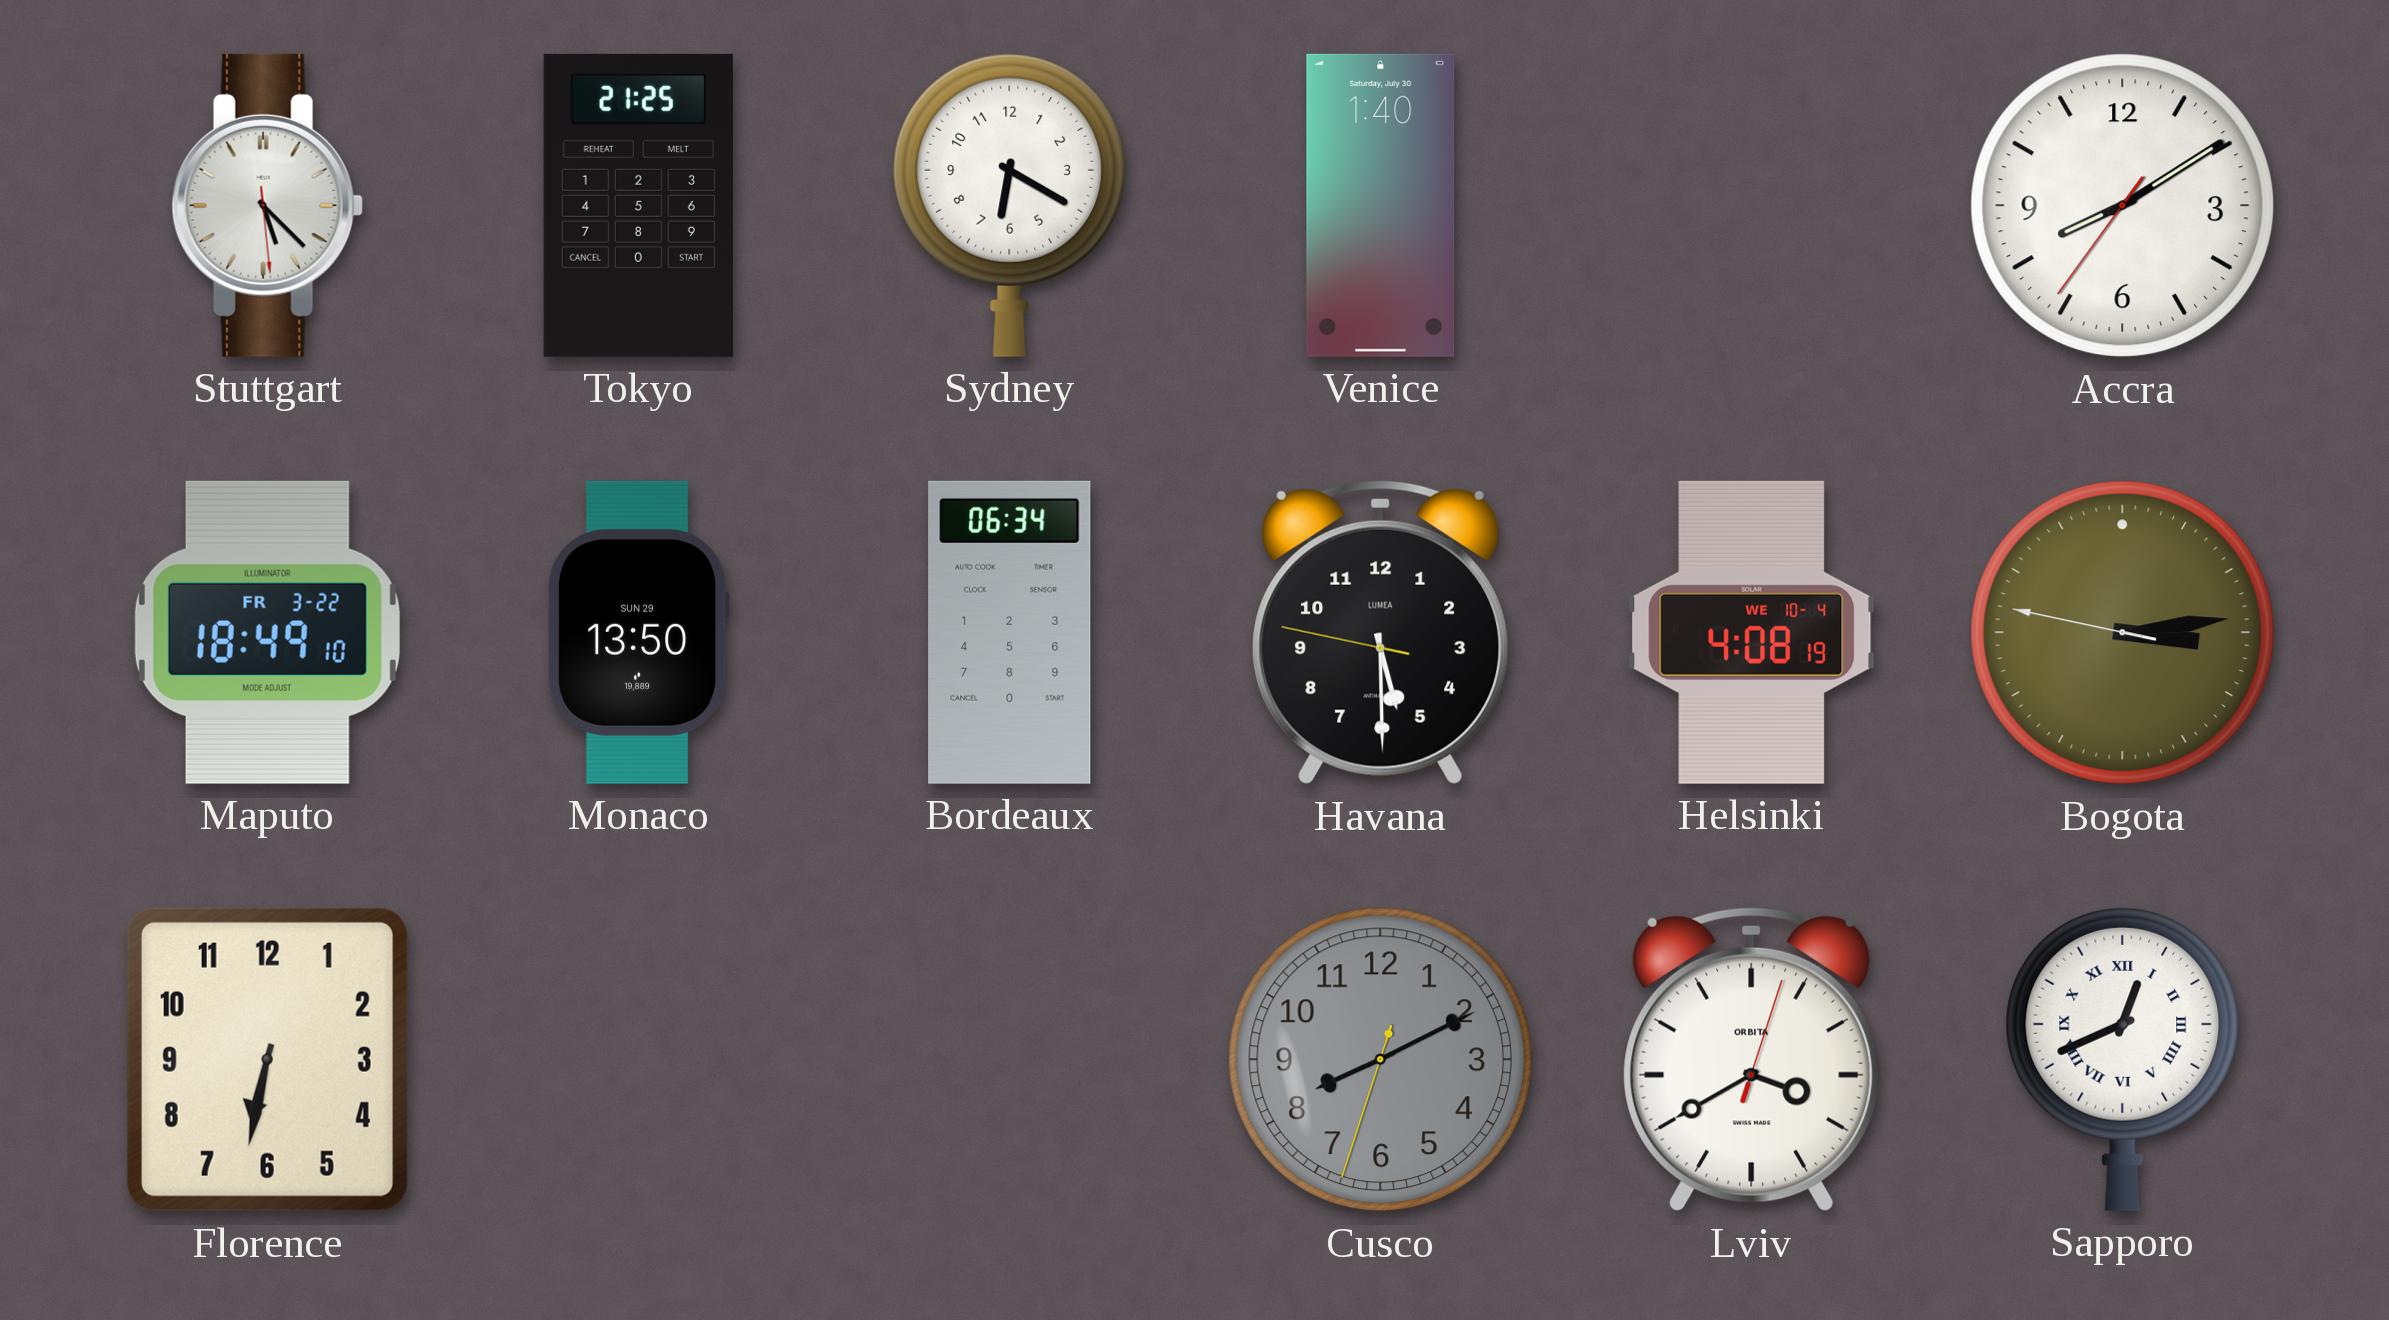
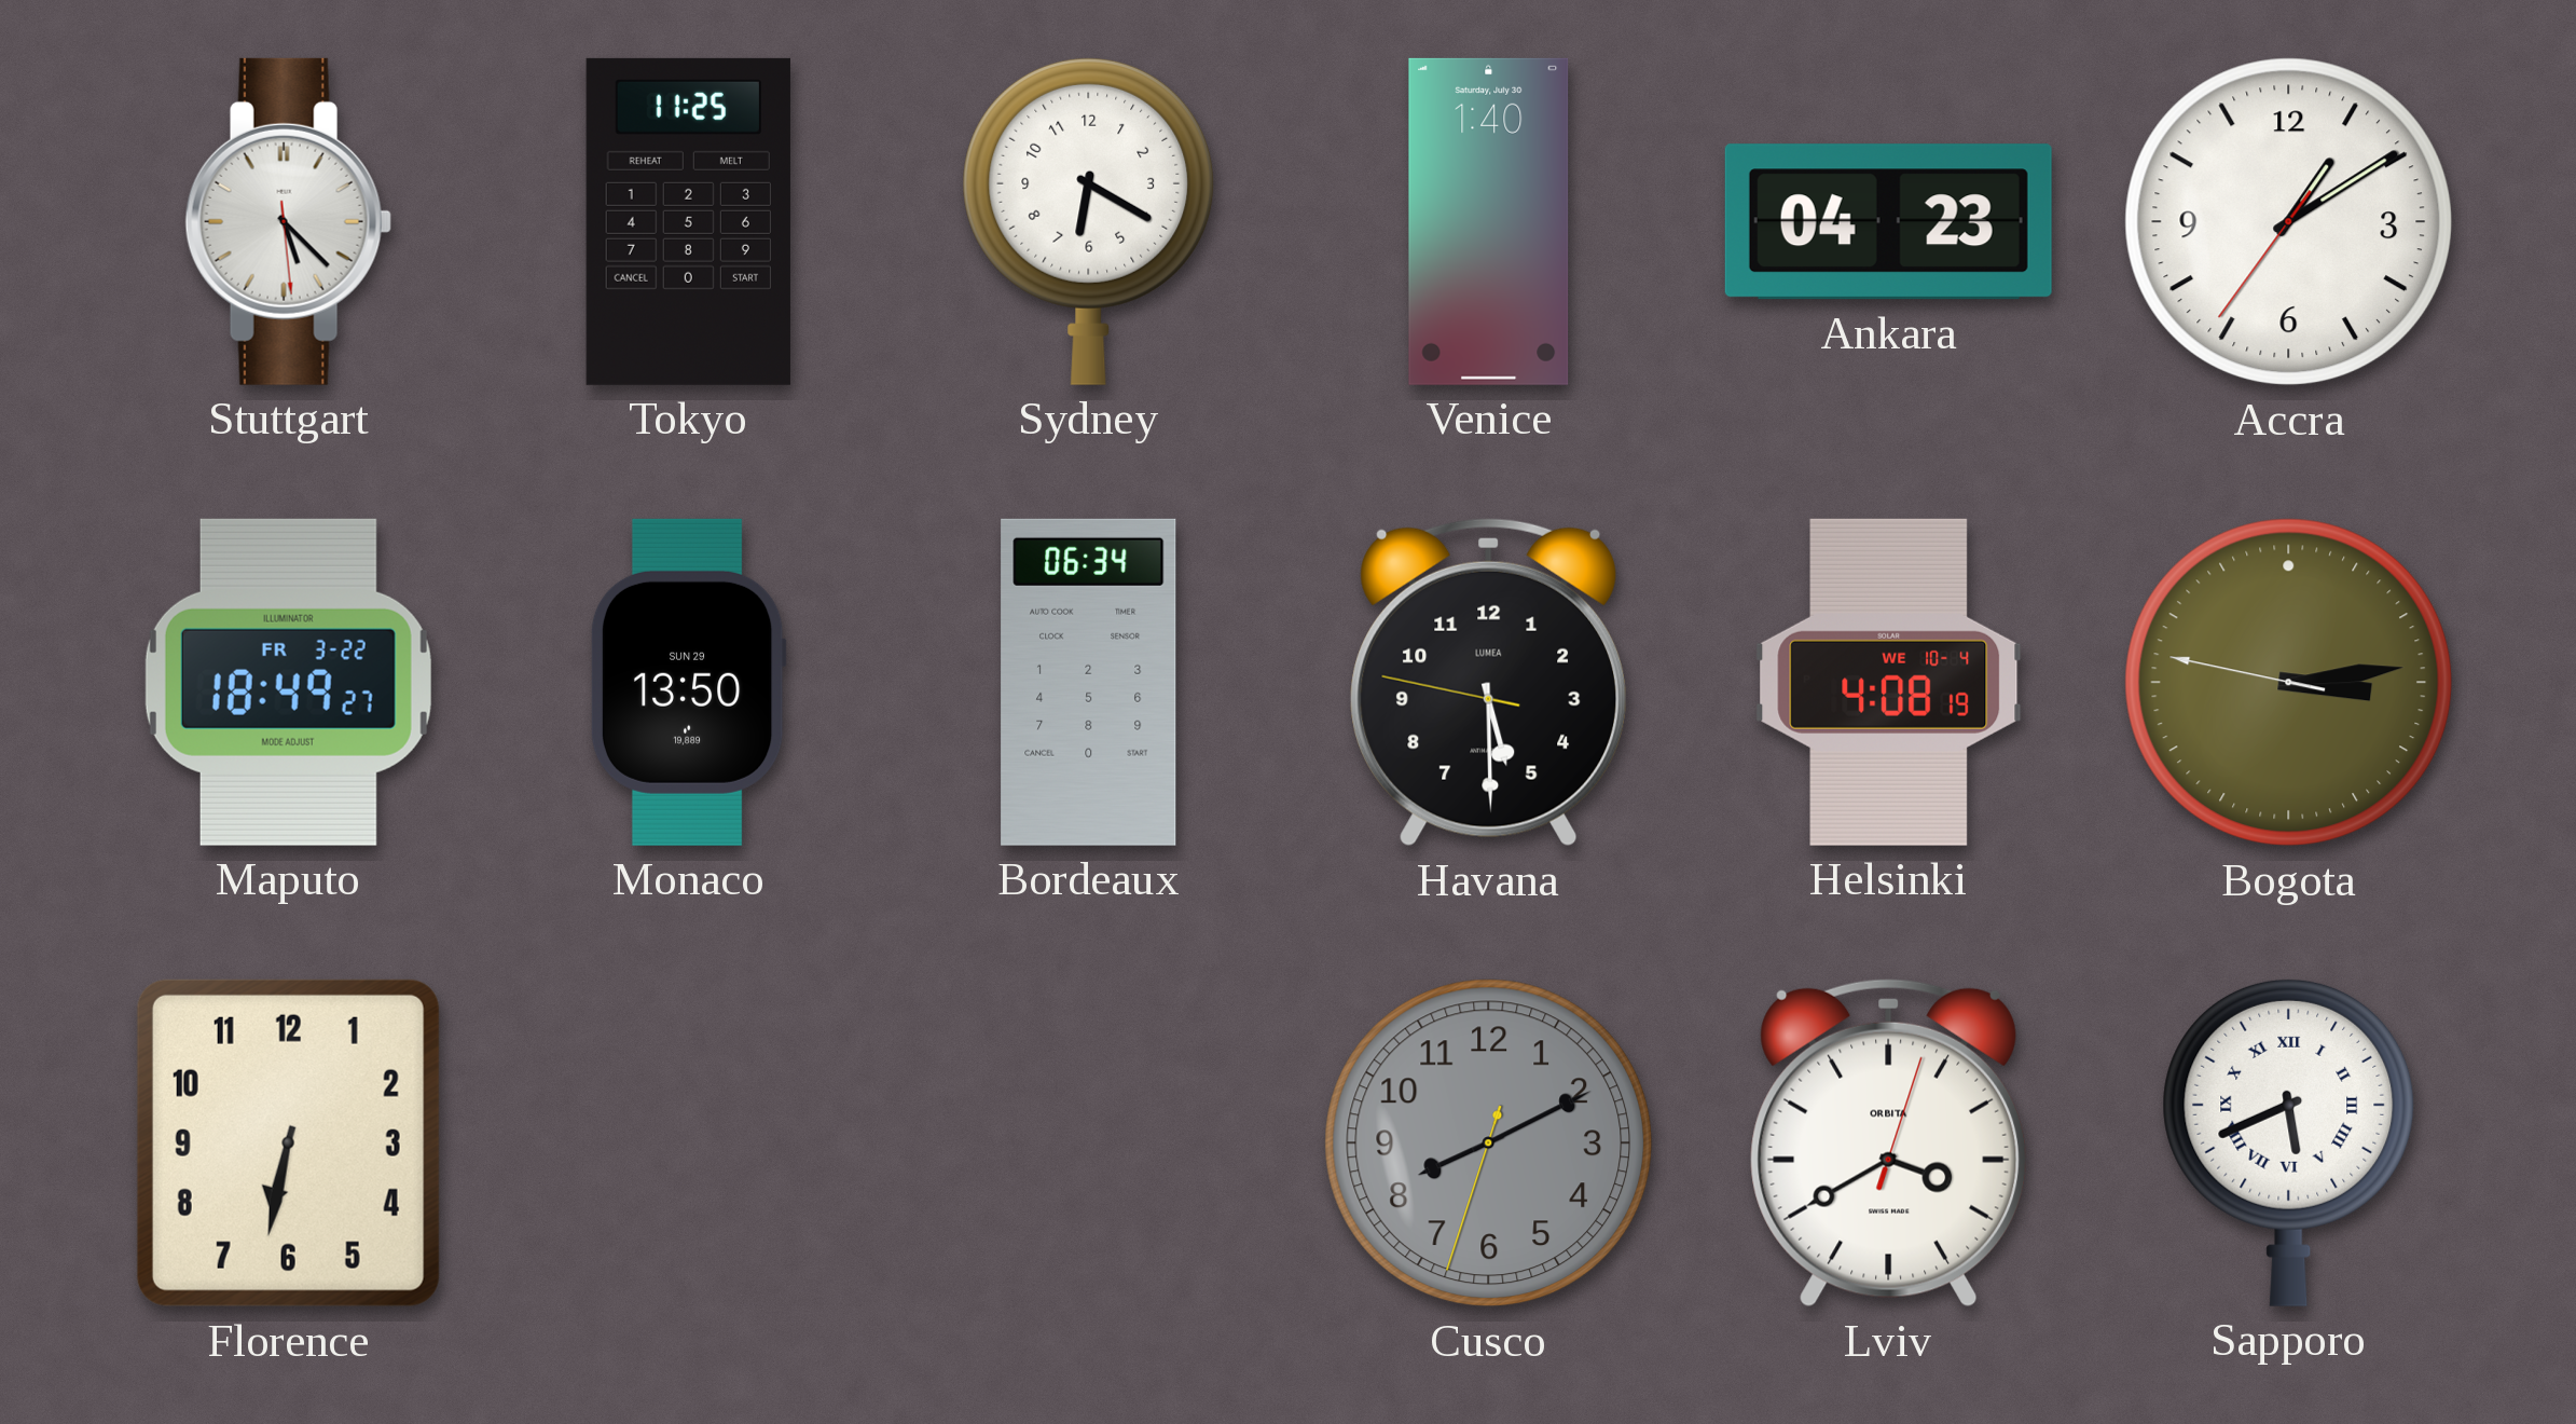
Tokyo: 21:25 -> 11:25 (688, 221)
Ankara: none -> 04:23 (1888, 222)
Accra: 8:09 -> 1:09 (2289, 222)
Maputo: 18:49:10 -> 18:49:27 (288, 682)
Sapporo: 12:41 -> 5:41 (2289, 1142)
